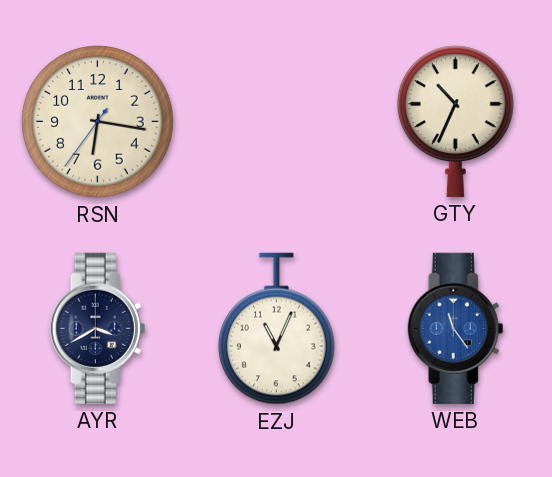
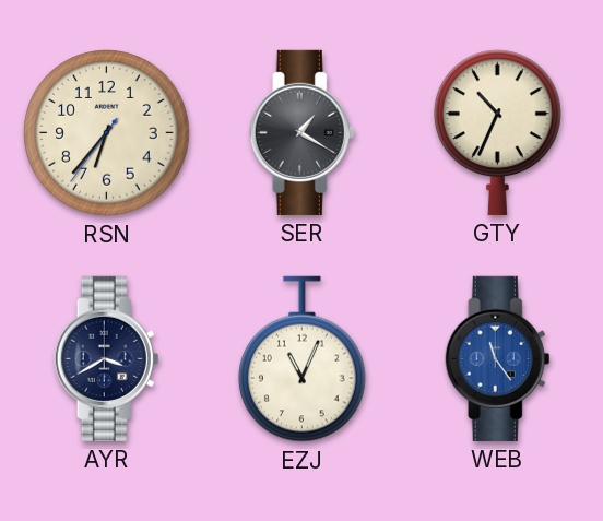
RSN: 6:16 -> 6:36 (107, 133)
SER: none -> 1:20 (303, 132)
